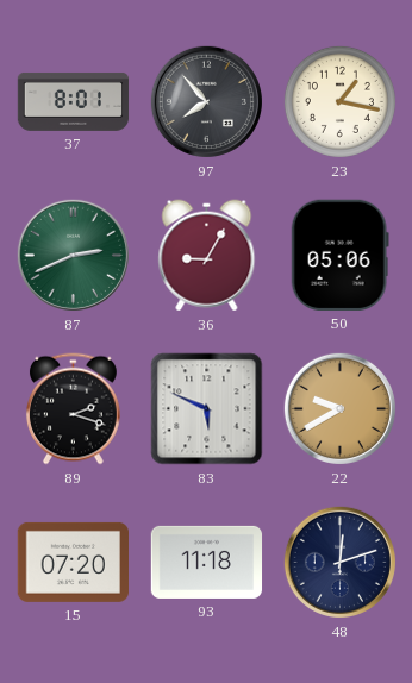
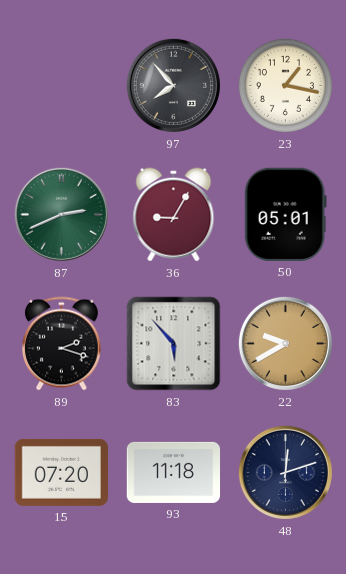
37: 8:01 -> none (74, 101)
50: 05:06 -> 05:01 (285, 214)
83: 5:49 -> 5:53 (174, 344)
